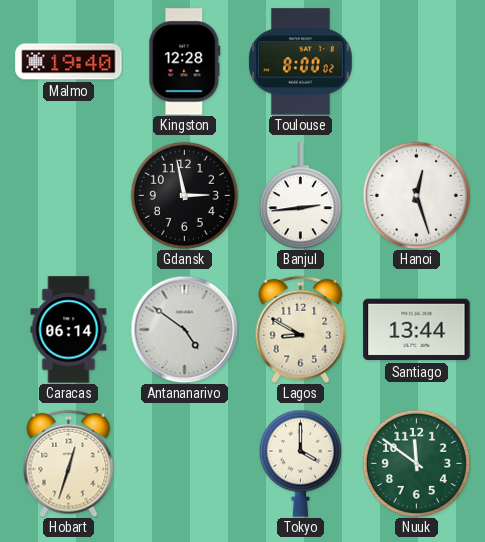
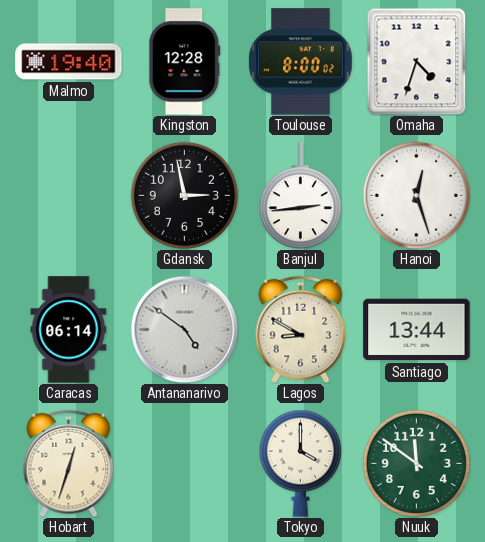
Omaha: none -> 4:33 (417, 61)
